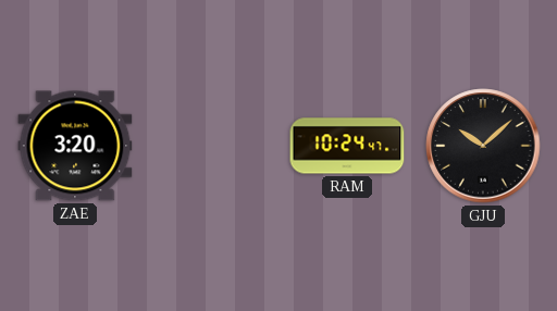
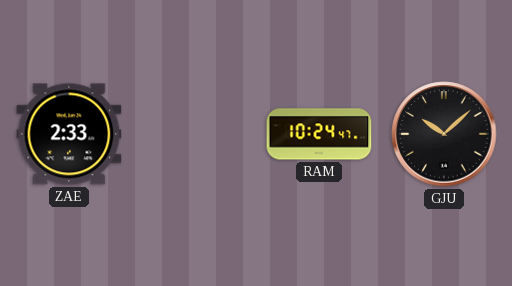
ZAE: 3:20 -> 2:33 (69, 134)
